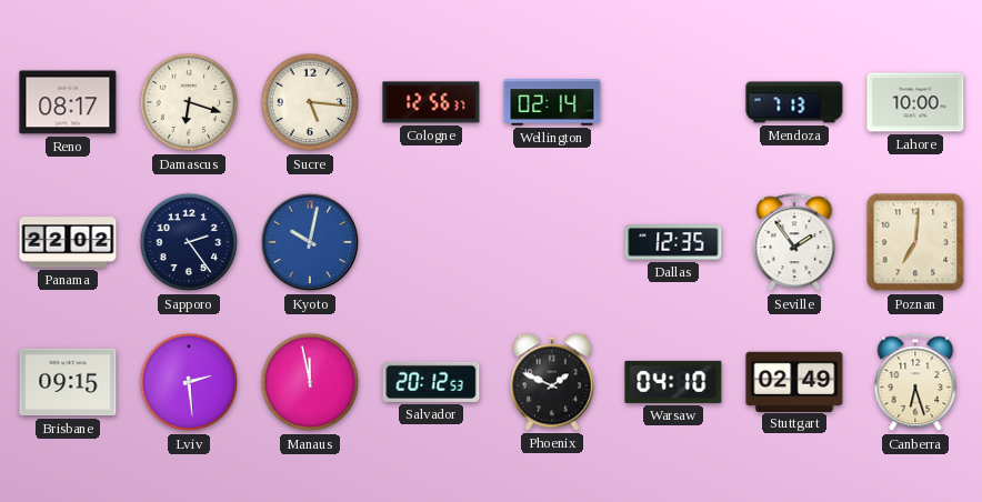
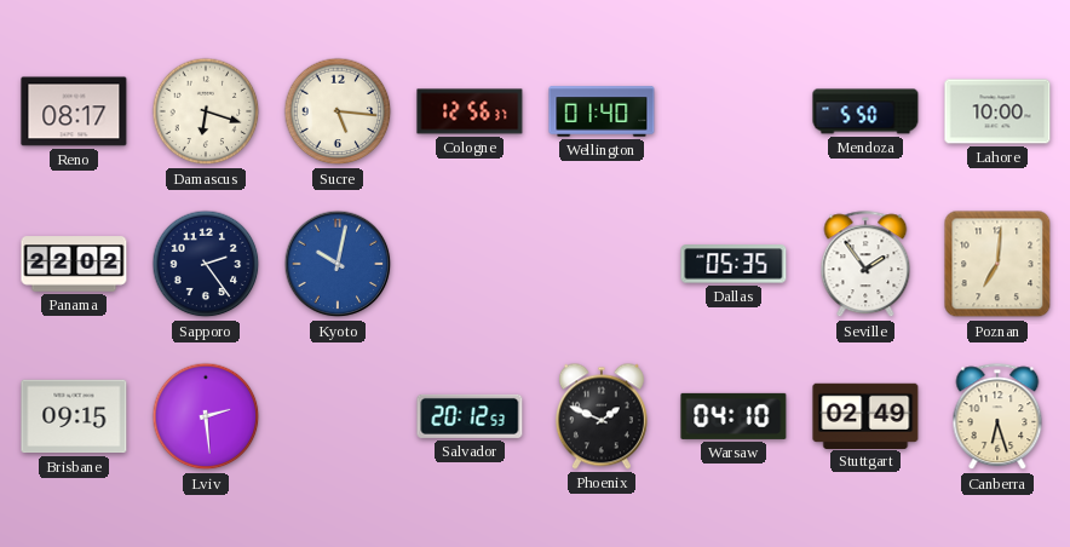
Wellington: 02:14 -> 01:40 (602, 111)
Mendoza: 7:13 -> 5:50 (865, 111)
Dallas: 12:35 -> 05:35 (734, 264)
Manaus: 11:58 -> none (310, 382)
